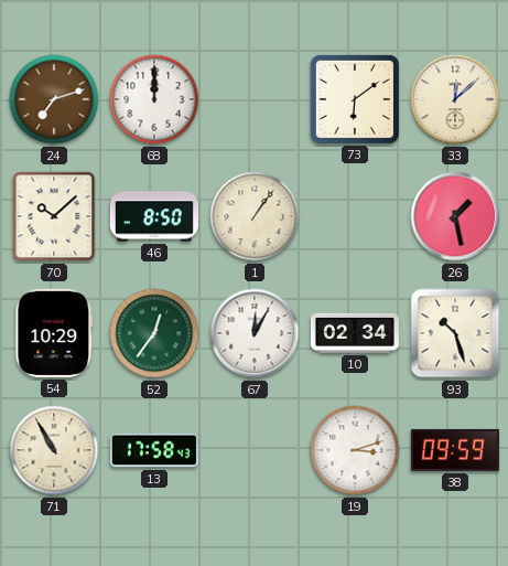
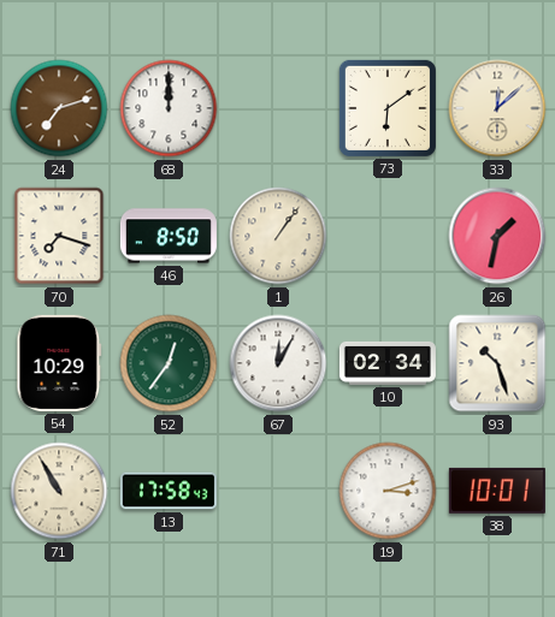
70: 10:08 -> 7:18 (59, 236)
26: 1:28 -> 1:32 (497, 236)
38: 09:59 -> 10:01 (497, 491)
